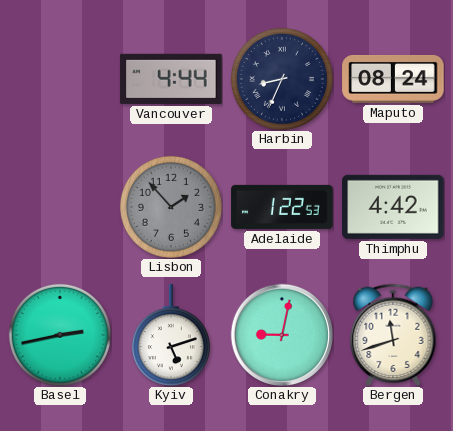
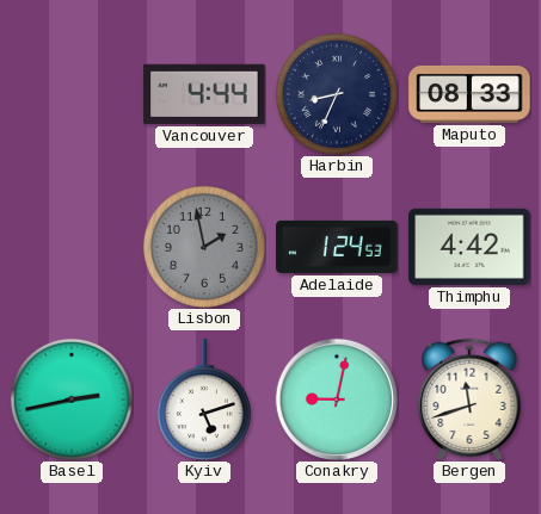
Maputo: 08:24 -> 08:33 (469, 94)
Lisbon: 1:53 -> 1:58 (204, 247)
Adelaide: 1:22 -> 1:24 (337, 247)
